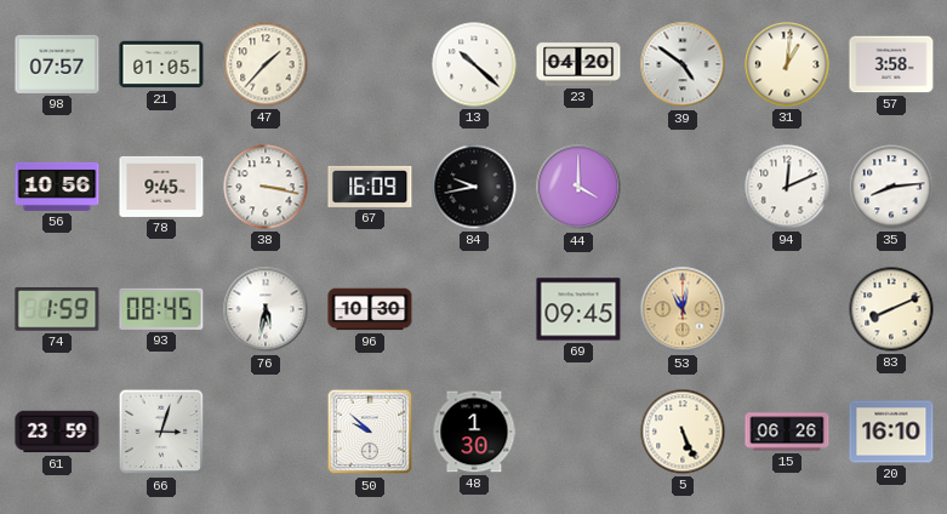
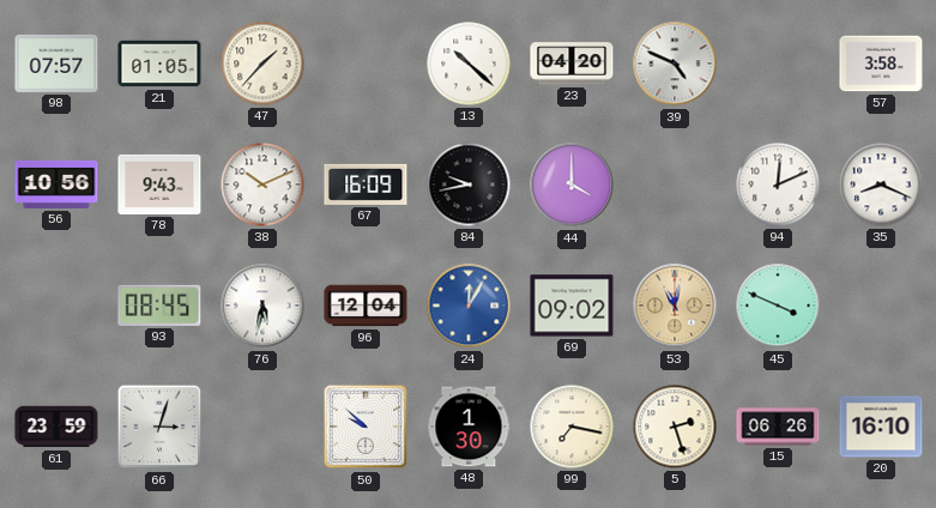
39: 4:51 -> 4:49 (675, 63)
31: 1:01 -> none (787, 64)
78: 9:45 -> 9:43 (159, 185)
38: 3:17 -> 10:11 (262, 185)
35: 8:14 -> 8:19 (881, 185)
74: 1:59 -> none (57, 310)
96: 10:30 -> 12:04 (366, 306)
24: none -> 12:05 (469, 306)
69: 09:45 -> 09:02 (572, 306)
45: none -> 3:49 (778, 306)
83: 8:11 -> none (891, 309)
99: none -> 7:17 (572, 427)
5: 5:26 -> 2:27 (675, 427)
